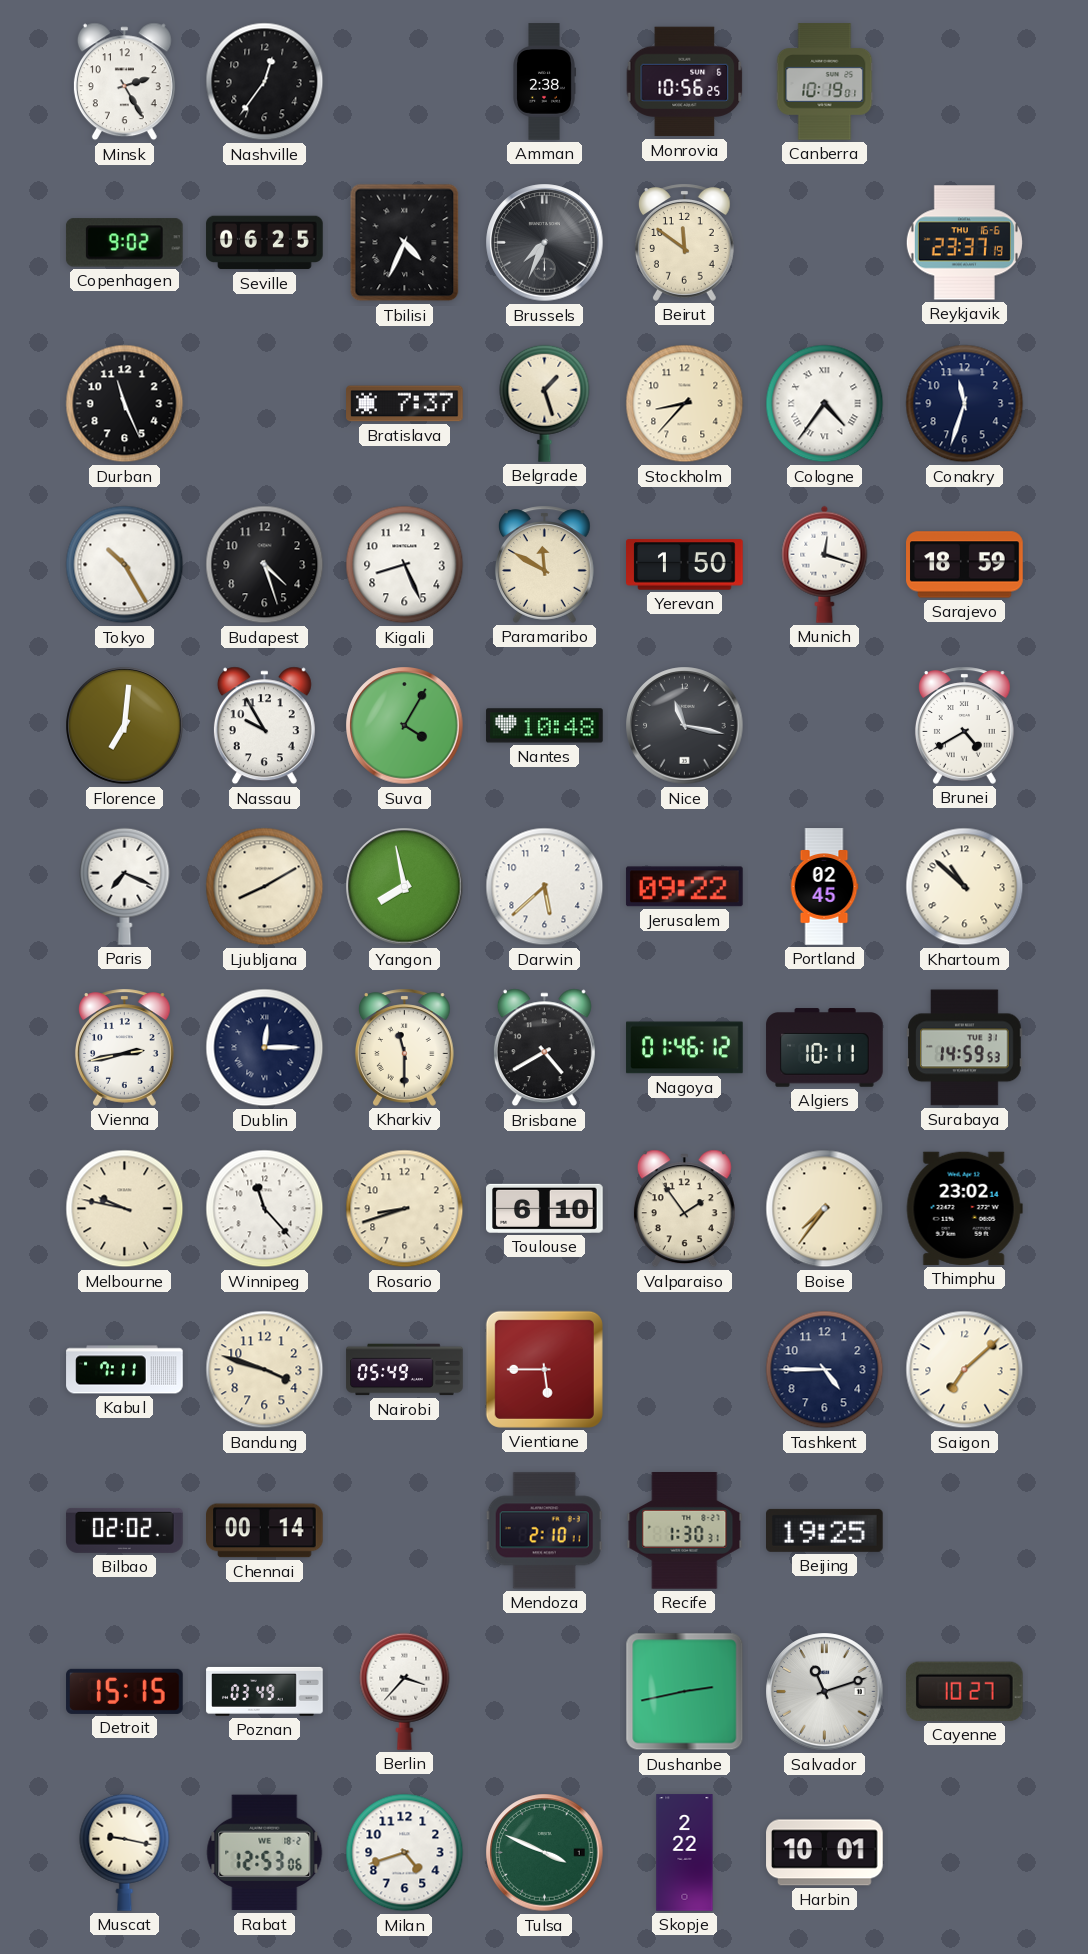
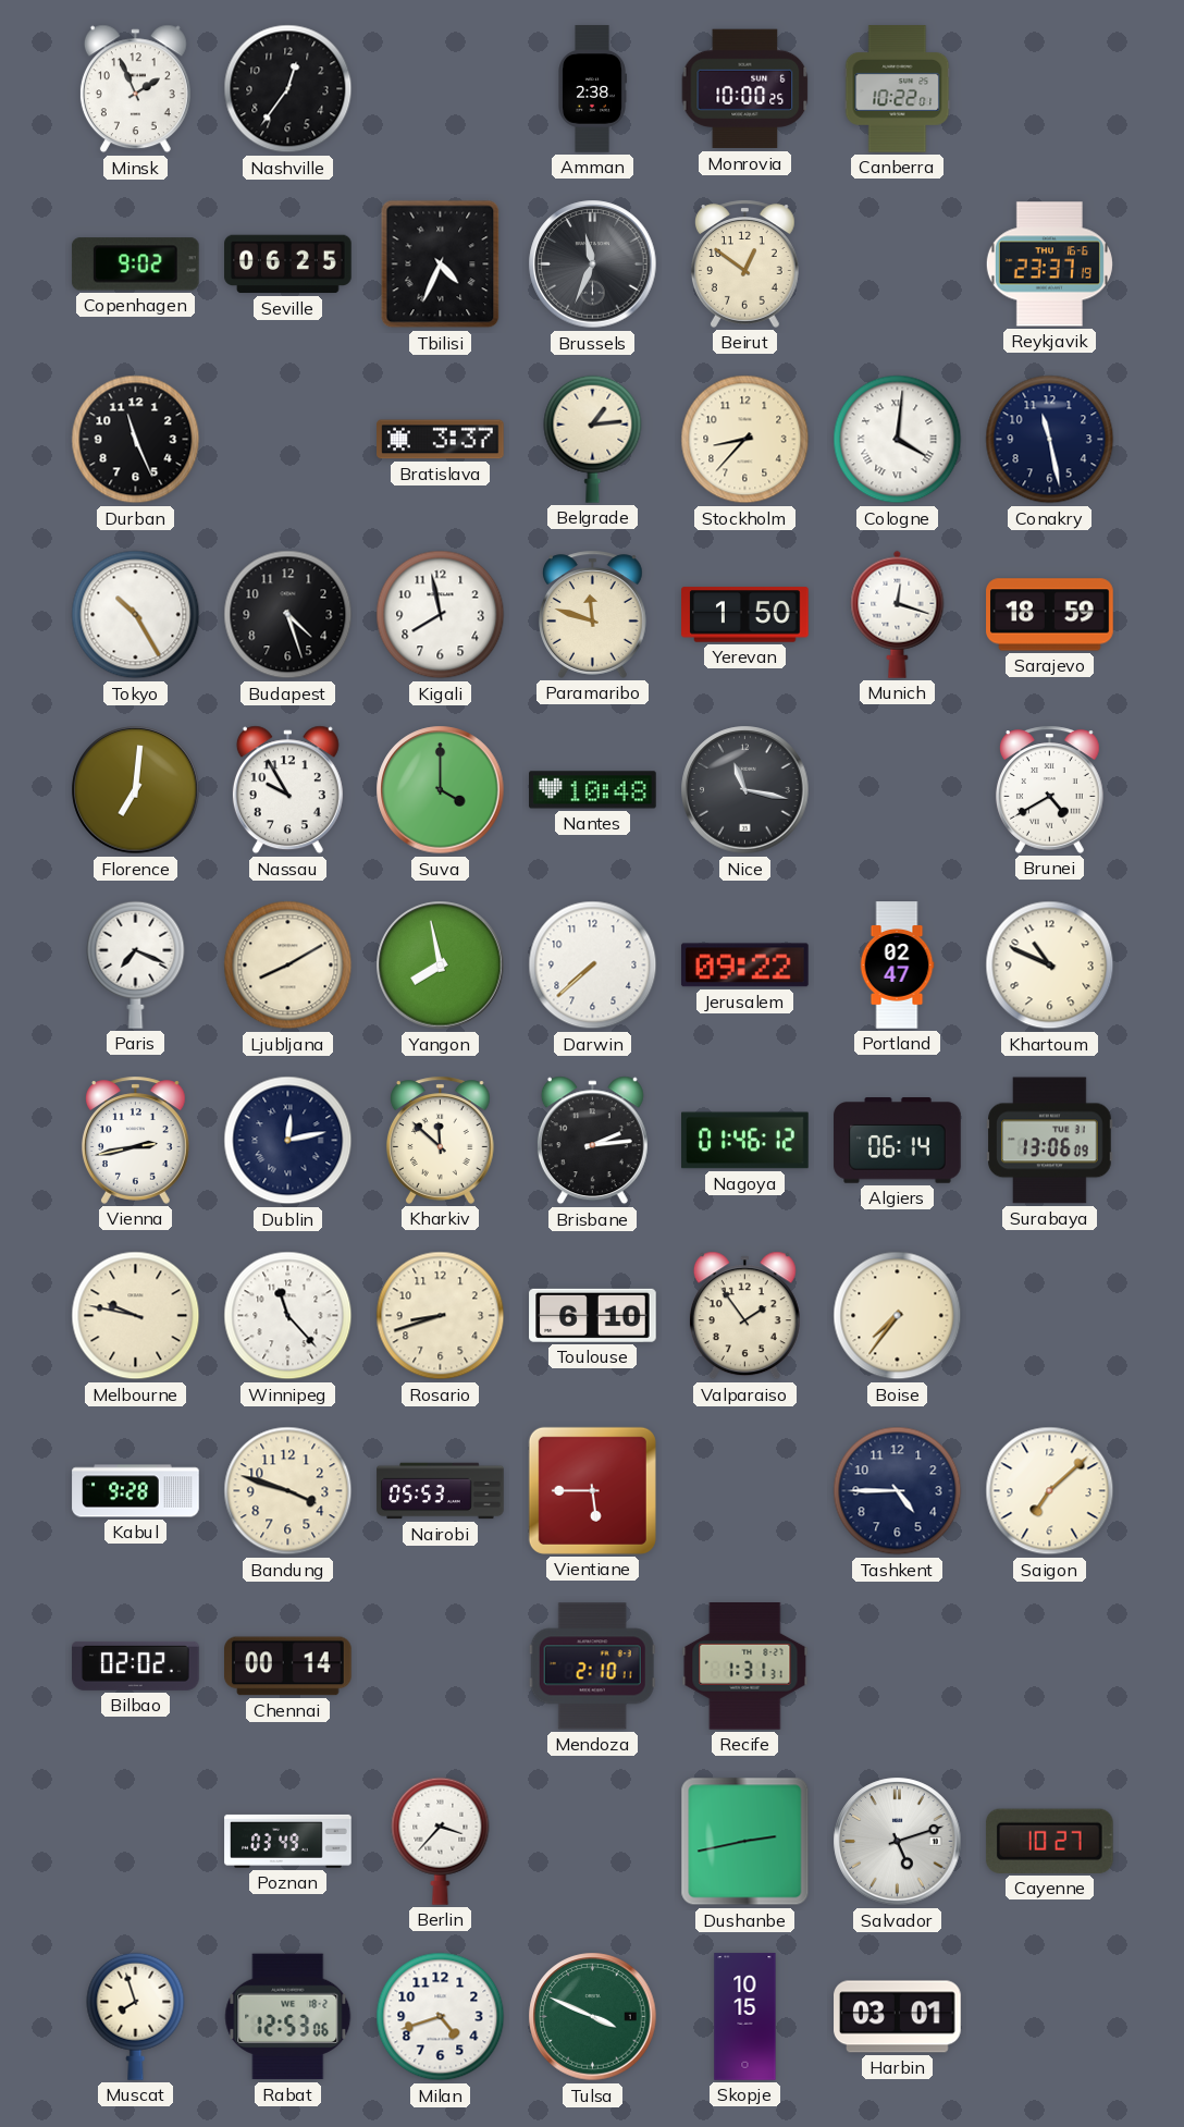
Minsk: 2:25 -> 1:56 (135, 89)
Monrovia: 10:56 -> 10:00 (745, 89)
Canberra: 10:19 -> 10:22 (898, 89)
Brussels: 7:34 -> 11:34 (593, 265)
Beirut: 11:51 -> 12:51 (745, 263)
Bratislava: 7:37 -> 3:37 (441, 440)
Belgrade: 1:27 -> 1:14 (593, 439)
Cologne: 4:36 -> 4:01 (898, 440)
Conakry: 11:33 -> 11:28 (1050, 440)
Kigali: 8:26 -> 7:58 (441, 615)
Paramaribo: 11:50 -> 11:48 (593, 614)
Suva: 4:05 -> 4:00 (441, 790)
Darwin: 5:38 -> 7:38 (593, 966)
Portland: 02:45 -> 02:47 (897, 966)
Khartoum: 10:52 -> 10:49 (1050, 966)
Dublin: 12:15 -> 12:13 (288, 1141)
Kharkiv: 11:30 -> 11:52 (441, 1140)
Brisbane: 4:40 -> 2:14 (592, 1141)
Algiers: 10:11 -> 06:14 (898, 1141)
Surabaya: 14:59 -> 13:06 (1050, 1141)
Thimphu: 23:02 -> none (964, 1208)
Kabul: 7:11 -> 9:28 (136, 1491)
Nairobi: 05:49 -> 05:53 (441, 1491)
Recife: 1:30 -> 1:31 (745, 1667)
Beijing: 19:25 -> none (825, 1530)
Detroit: 15:15 -> none (125, 1691)
Salvador: 11:12 -> 5:12 (898, 1842)
Muscat: 9:17 -> 7:57 (136, 2016)
Skopje: 2:22 -> 10:15 (745, 2017)
Harbin: 10:01 -> 03:01 (898, 2017)
